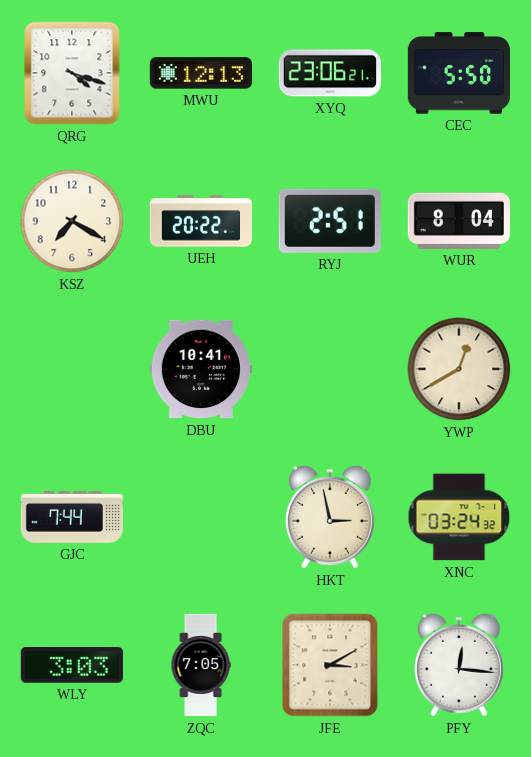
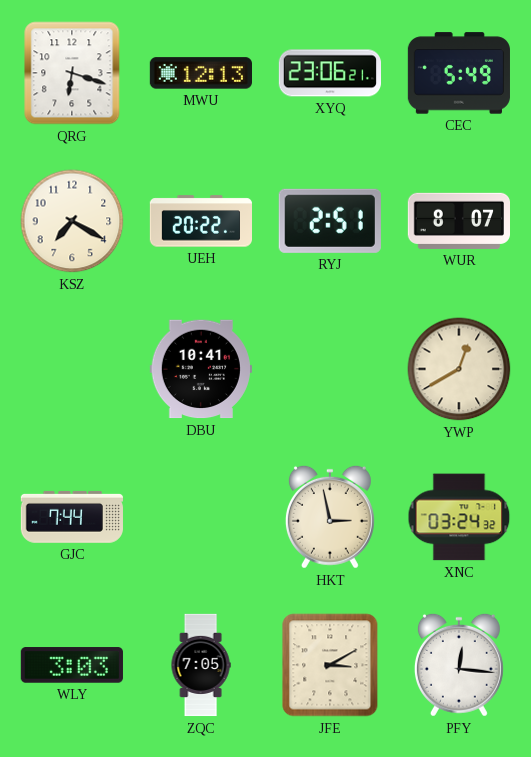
QRG: 4:18 -> 6:18 (72, 73)
CEC: 5:50 -> 5:49 (459, 73)
WUR: 8:04 -> 8:07 (458, 221)
